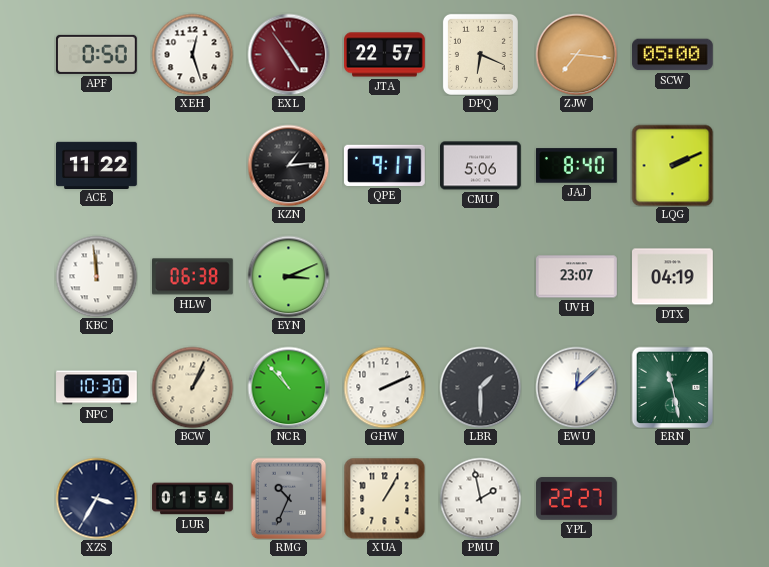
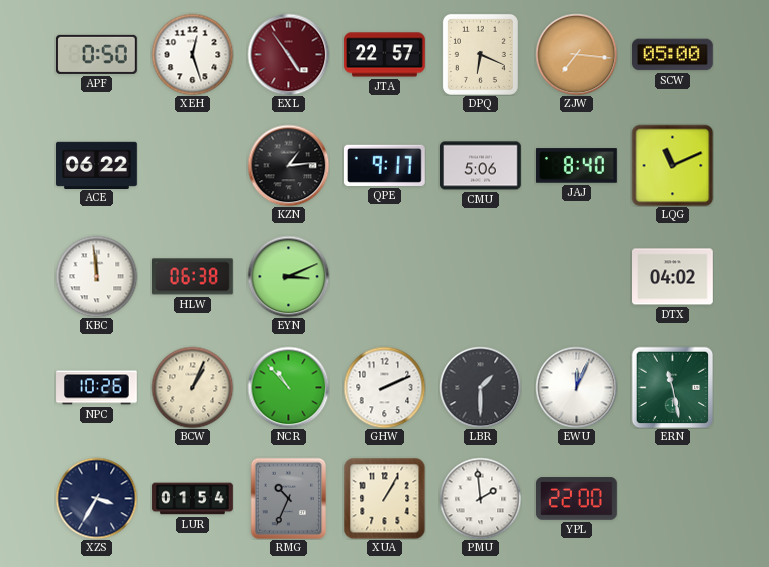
ACE: 11:22 -> 06:22 (97, 165)
LQG: 2:11 -> 11:11 (672, 165)
UVH: 23:07 -> none (577, 277)
DTX: 04:19 -> 04:02 (673, 277)
NPC: 10:30 -> 10:26 (97, 388)
EWU: 12:08 -> 12:04 (576, 387)
PMU: 1:58 -> 1:59 (480, 498)
YPL: 22:27 -> 22:00 (577, 499)
